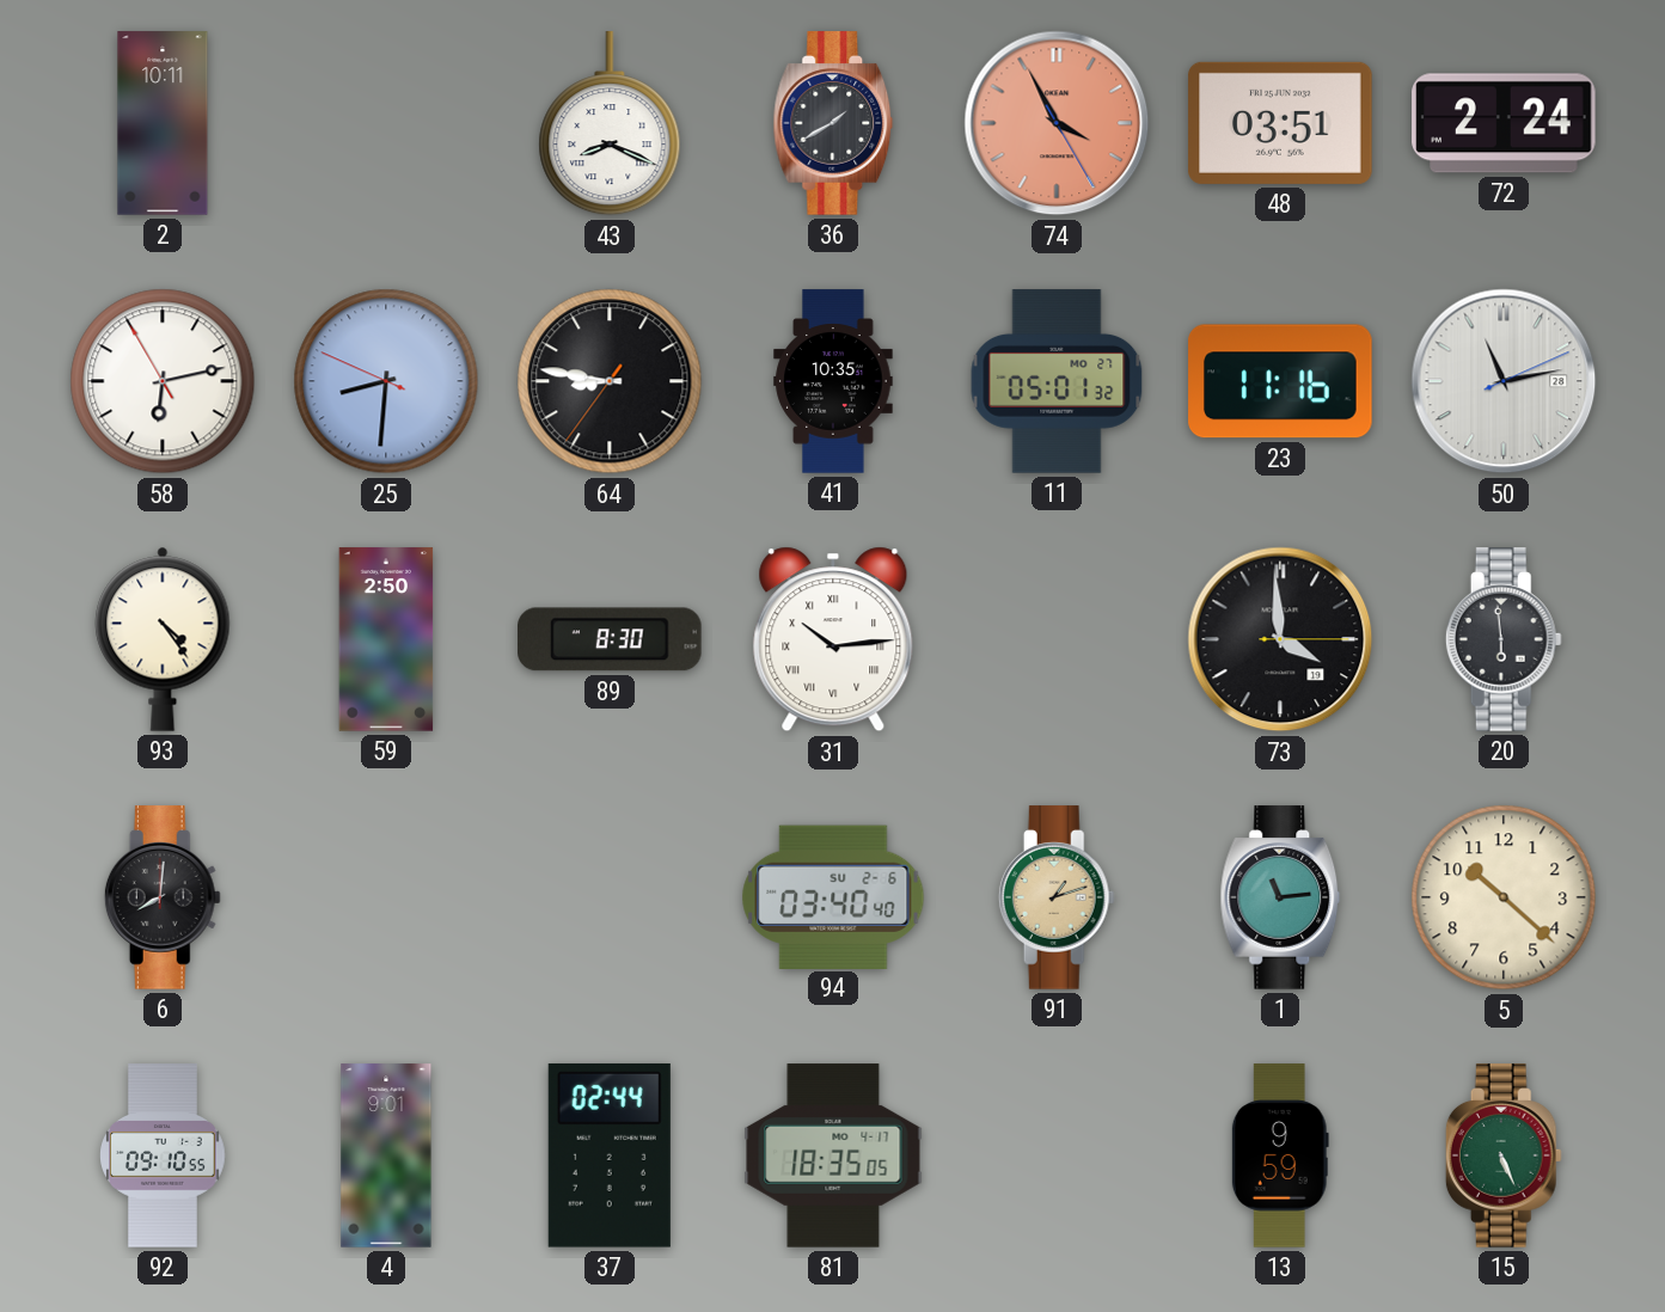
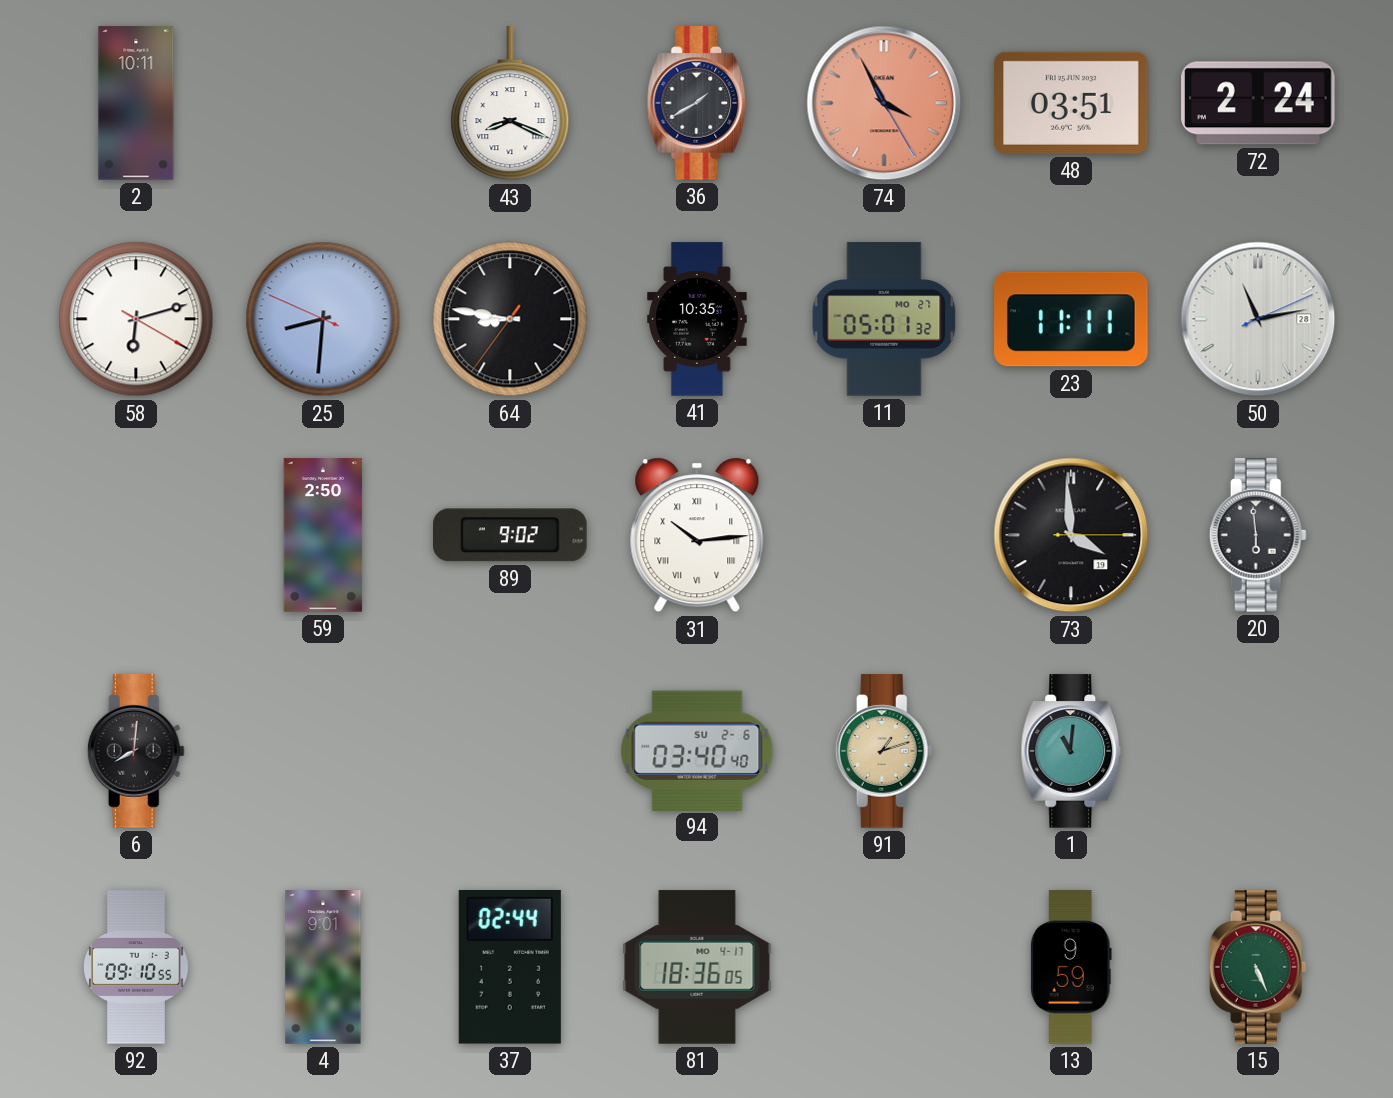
58: 6:12:55 -> 6:12:20 (136, 319)
23: 11:16 -> 11:11 (1071, 319)
93: 4:24 -> none (163, 639)
89: 8:30 -> 9:02 (511, 535)
1: 11:14 -> 11:01 (1071, 751)
5: 10:22 -> none (1504, 897)
81: 18:35 -> 18:36 (697, 967)
